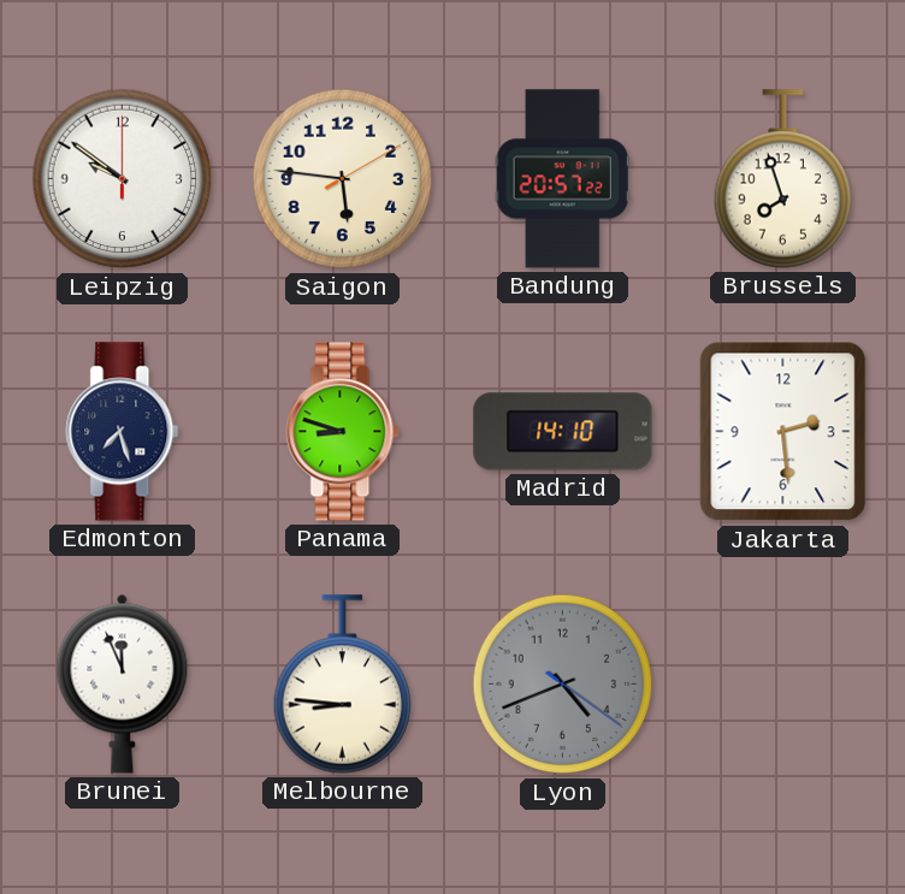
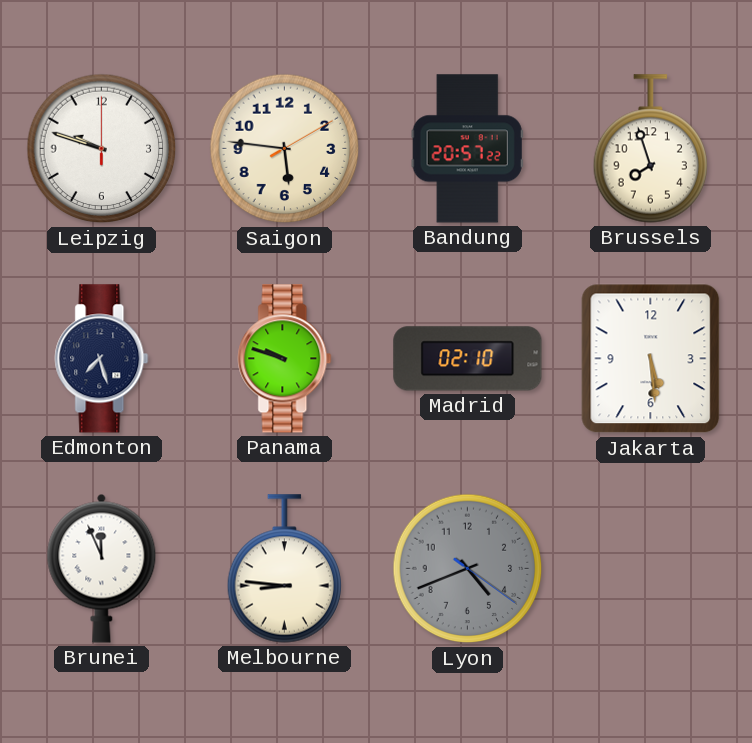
Leipzig: 9:51 -> 9:48 (102, 149)
Panama: 8:48 -> 9:48 (285, 359)
Madrid: 14:10 -> 02:10 (468, 359)
Jakarta: 2:29 -> 5:29 (651, 359)
